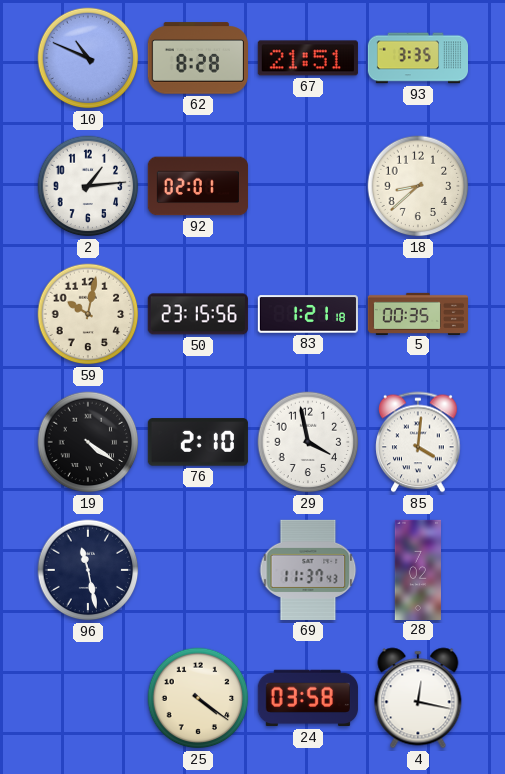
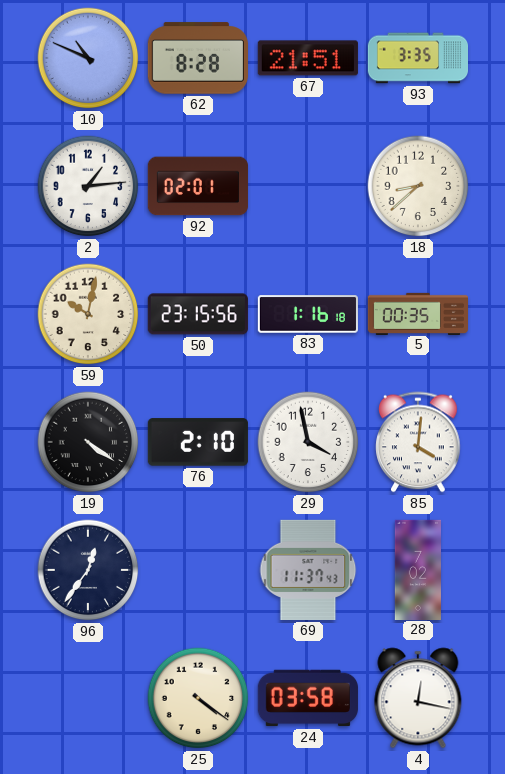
83: 1:21 -> 1:16 (308, 314)
96: 11:28 -> 12:36 (88, 570)
